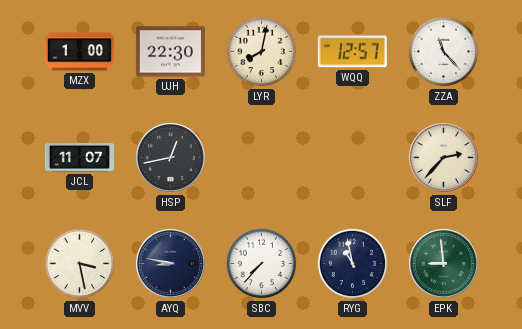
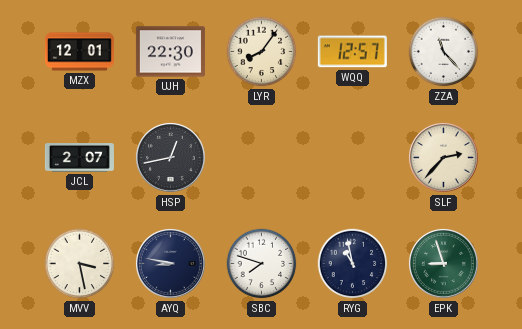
MZX: 1:00 -> 12:01 (79, 52)
LYR: 8:02 -> 8:06 (262, 52)
JCL: 11:07 -> 2:07 (79, 158)
SBC: 7:37 -> 7:48 (262, 264)
EPK: 8:59 -> 8:57 (443, 263)
